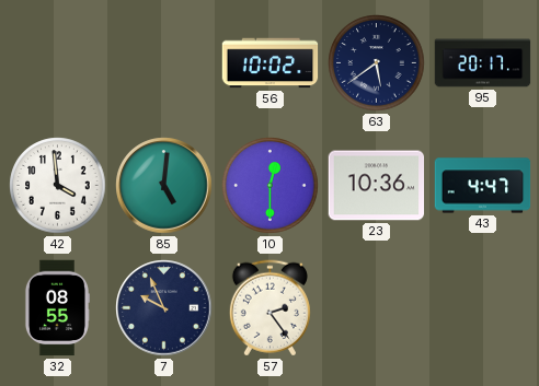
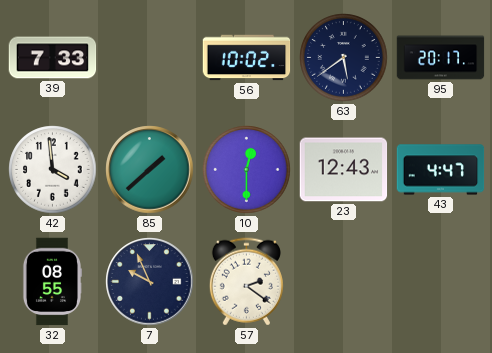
39: none -> 7:33 (53, 58)
85: 5:01 -> 1:38 (150, 170)
23: 10:36 -> 12:43 (344, 170)
57: 2:24 -> 2:21 (246, 282)
